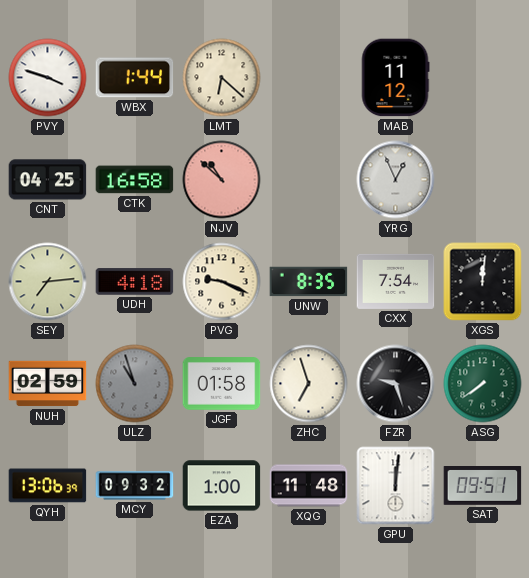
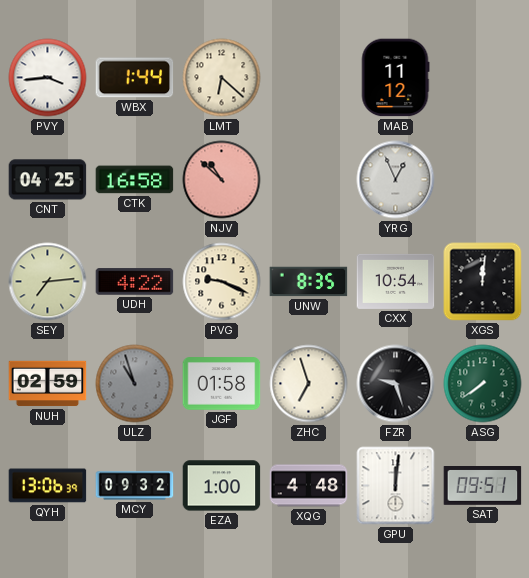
PVY: 3:48 -> 3:44 (48, 78)
UDH: 4:18 -> 4:22 (135, 282)
CXX: 7:54 -> 10:54 (396, 281)
XQG: 11:48 -> 4:48 (309, 486)
